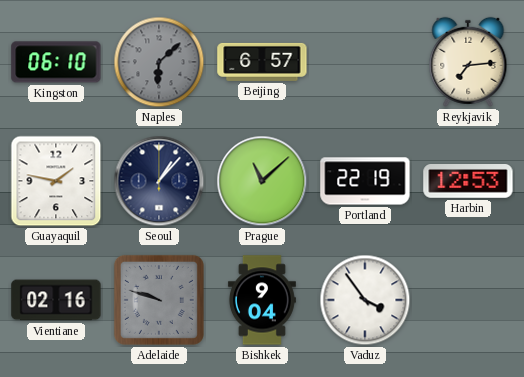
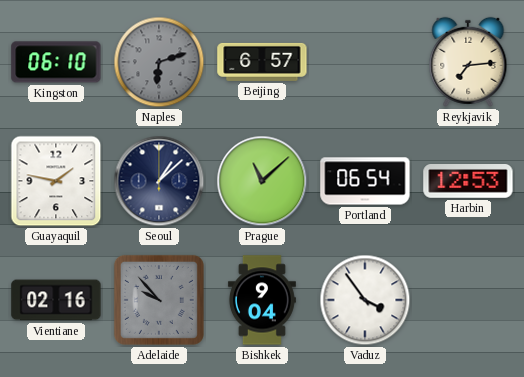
Naples: 6:08 -> 6:12 (159, 62)
Seoul: 1:07 -> 1:08 (159, 181)
Portland: 22:19 -> 06:54 (365, 181)
Adelaide: 9:48 -> 9:53 (159, 300)
